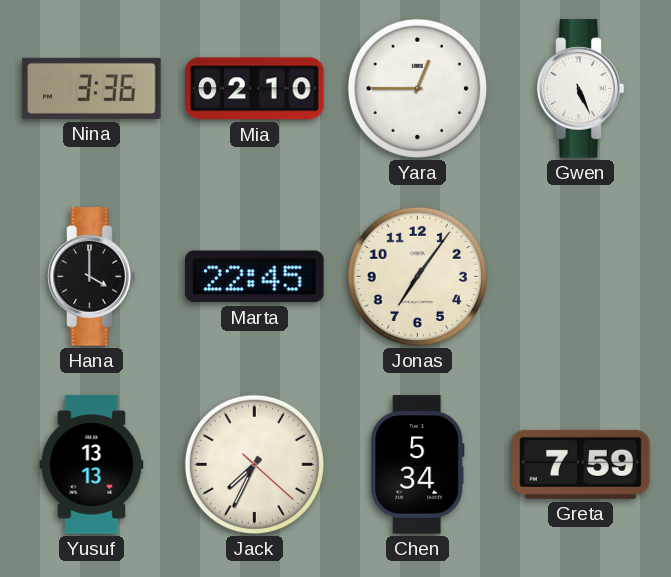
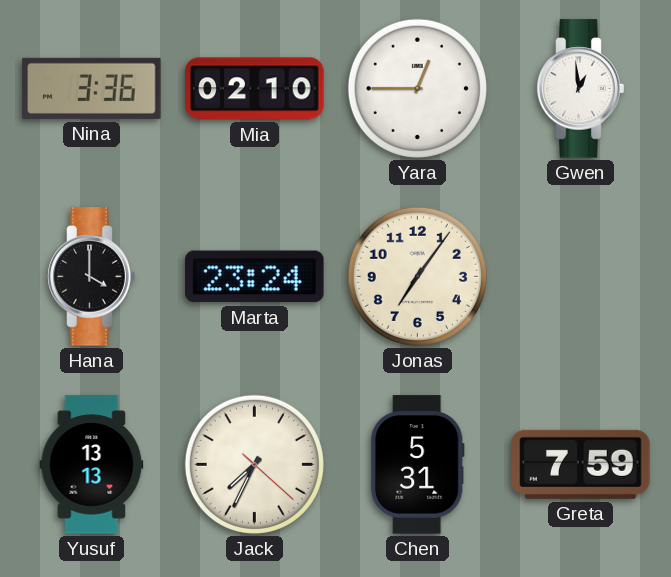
Gwen: 5:26 -> 12:59 (581, 89)
Marta: 22:45 -> 23:24 (255, 277)
Chen: 5:34 -> 5:31 (418, 465)
